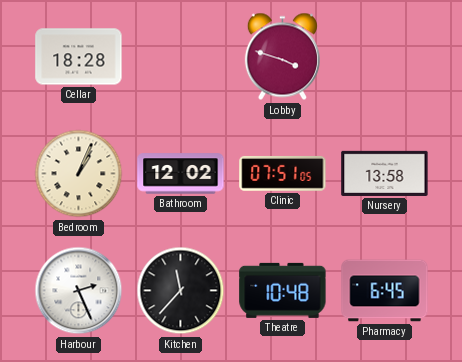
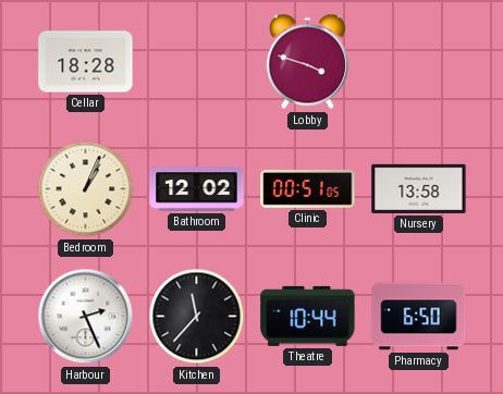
Clinic: 07:51 -> 00:51 (308, 189)
Theatre: 10:48 -> 10:44 (308, 316)
Pharmacy: 6:45 -> 6:50 (419, 317)
